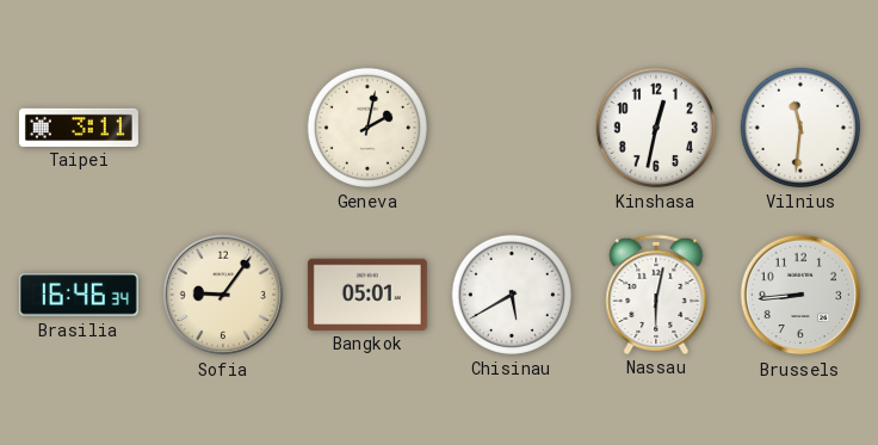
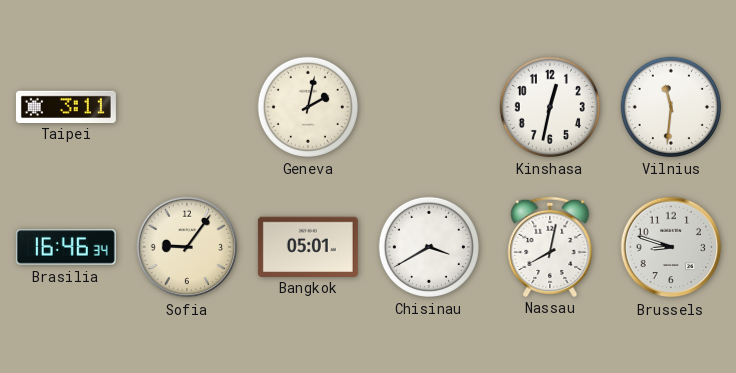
Chisinau: 5:40 -> 3:40 (429, 247)
Nassau: 6:02 -> 8:02 (550, 246)
Brussels: 8:44 -> 8:48 (671, 247)
